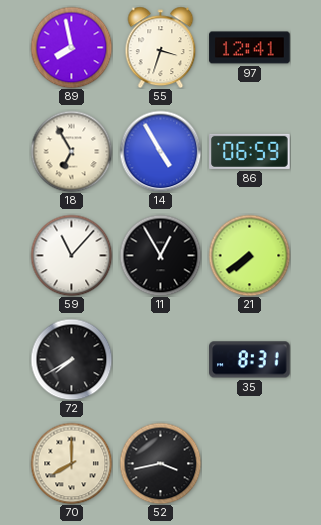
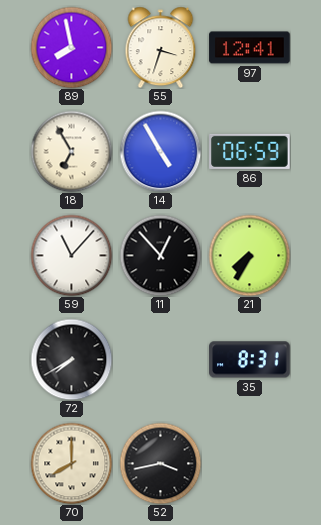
11: 12:55 -> 12:53 (160, 255)
21: 7:39 -> 7:35 (249, 255)
